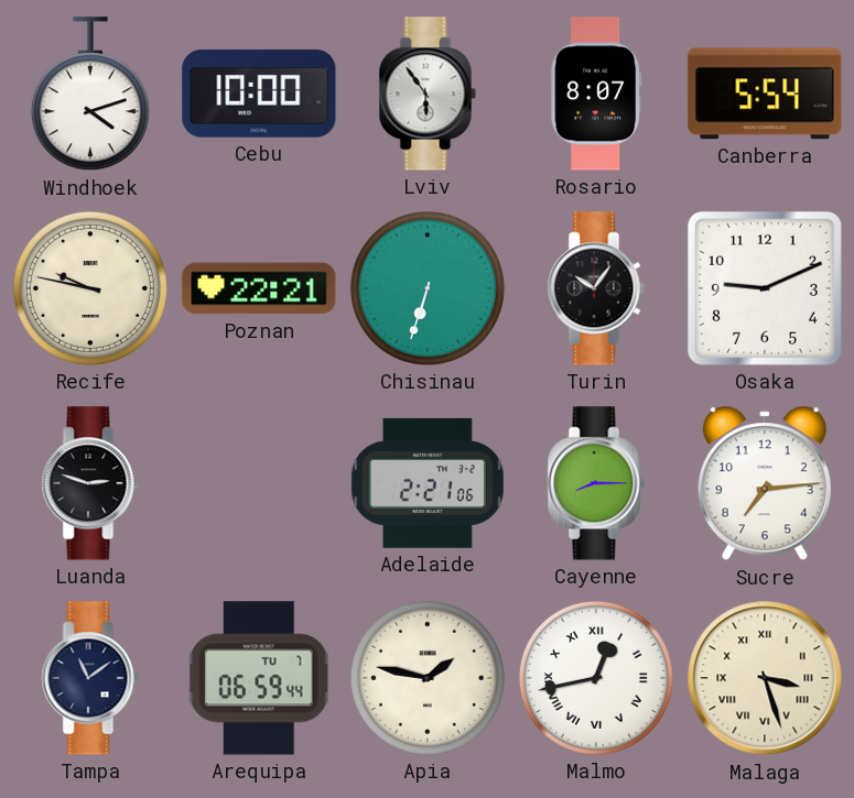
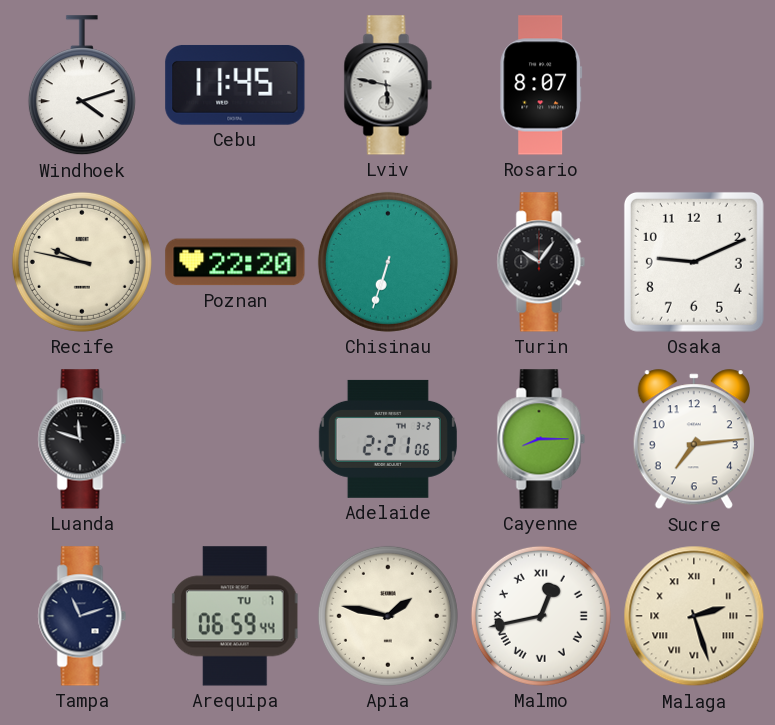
Cebu: 10:00 -> 11:45 (235, 85)
Lviv: 5:54 -> 5:47 (388, 85)
Canberra: 5:54 -> none (765, 94)
Poznan: 22:21 -> 22:20 (235, 262)
Luanda: 2:48 -> 11:48 (82, 439)
Tampa: 11:09 -> 11:12 (82, 616)
Malaga: 3:27 -> 2:27 (694, 616)
